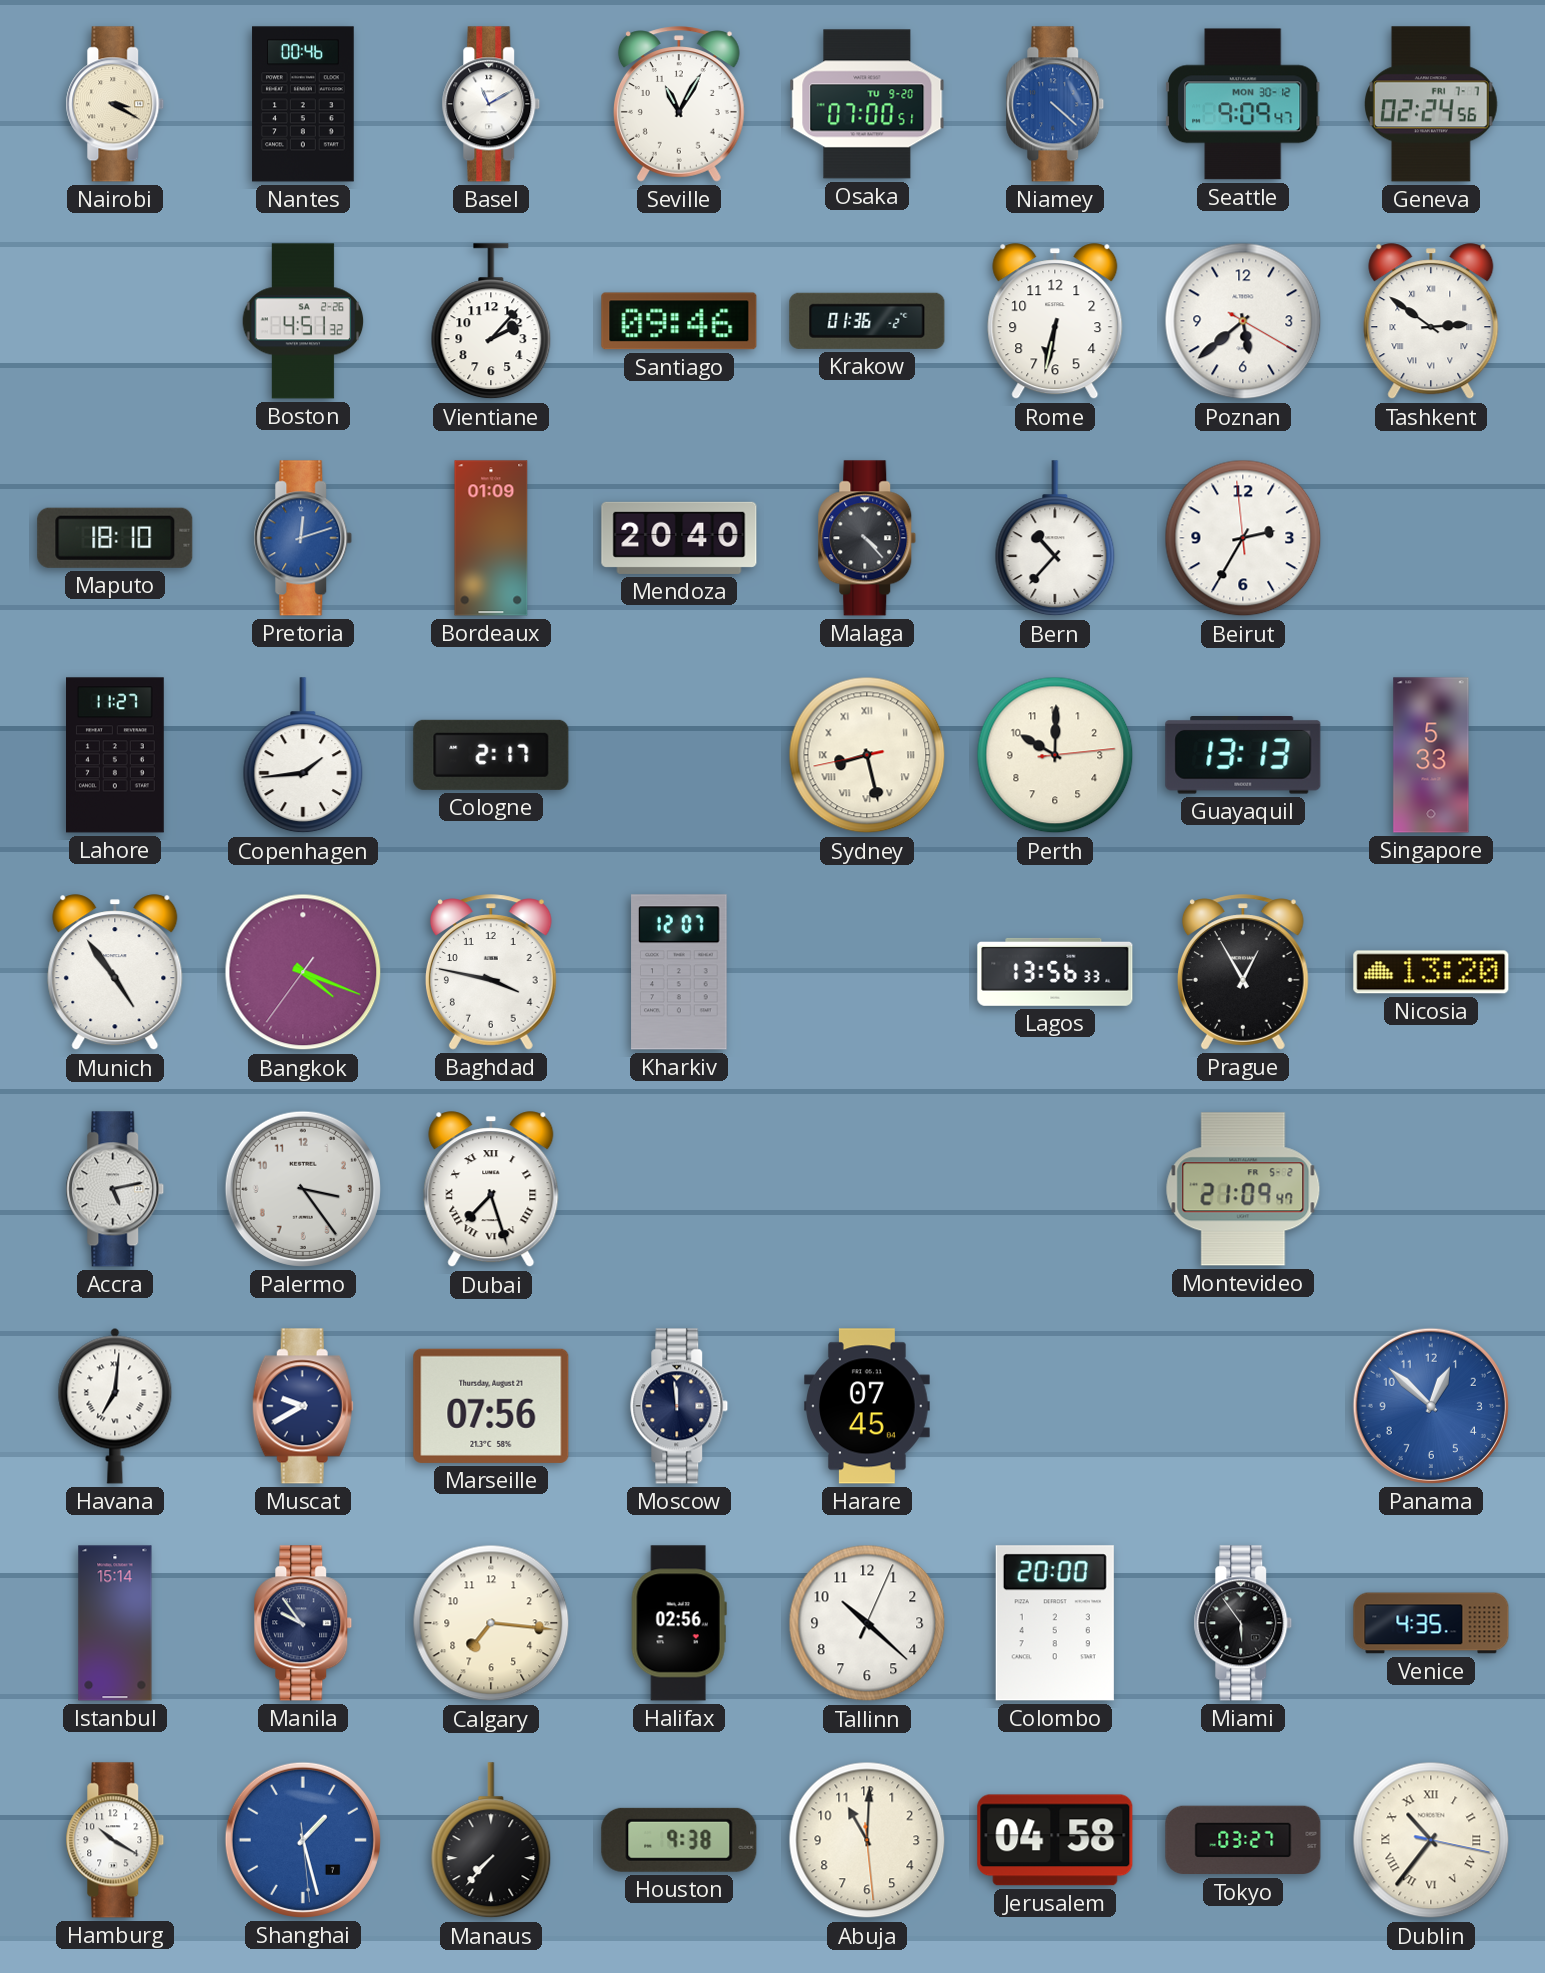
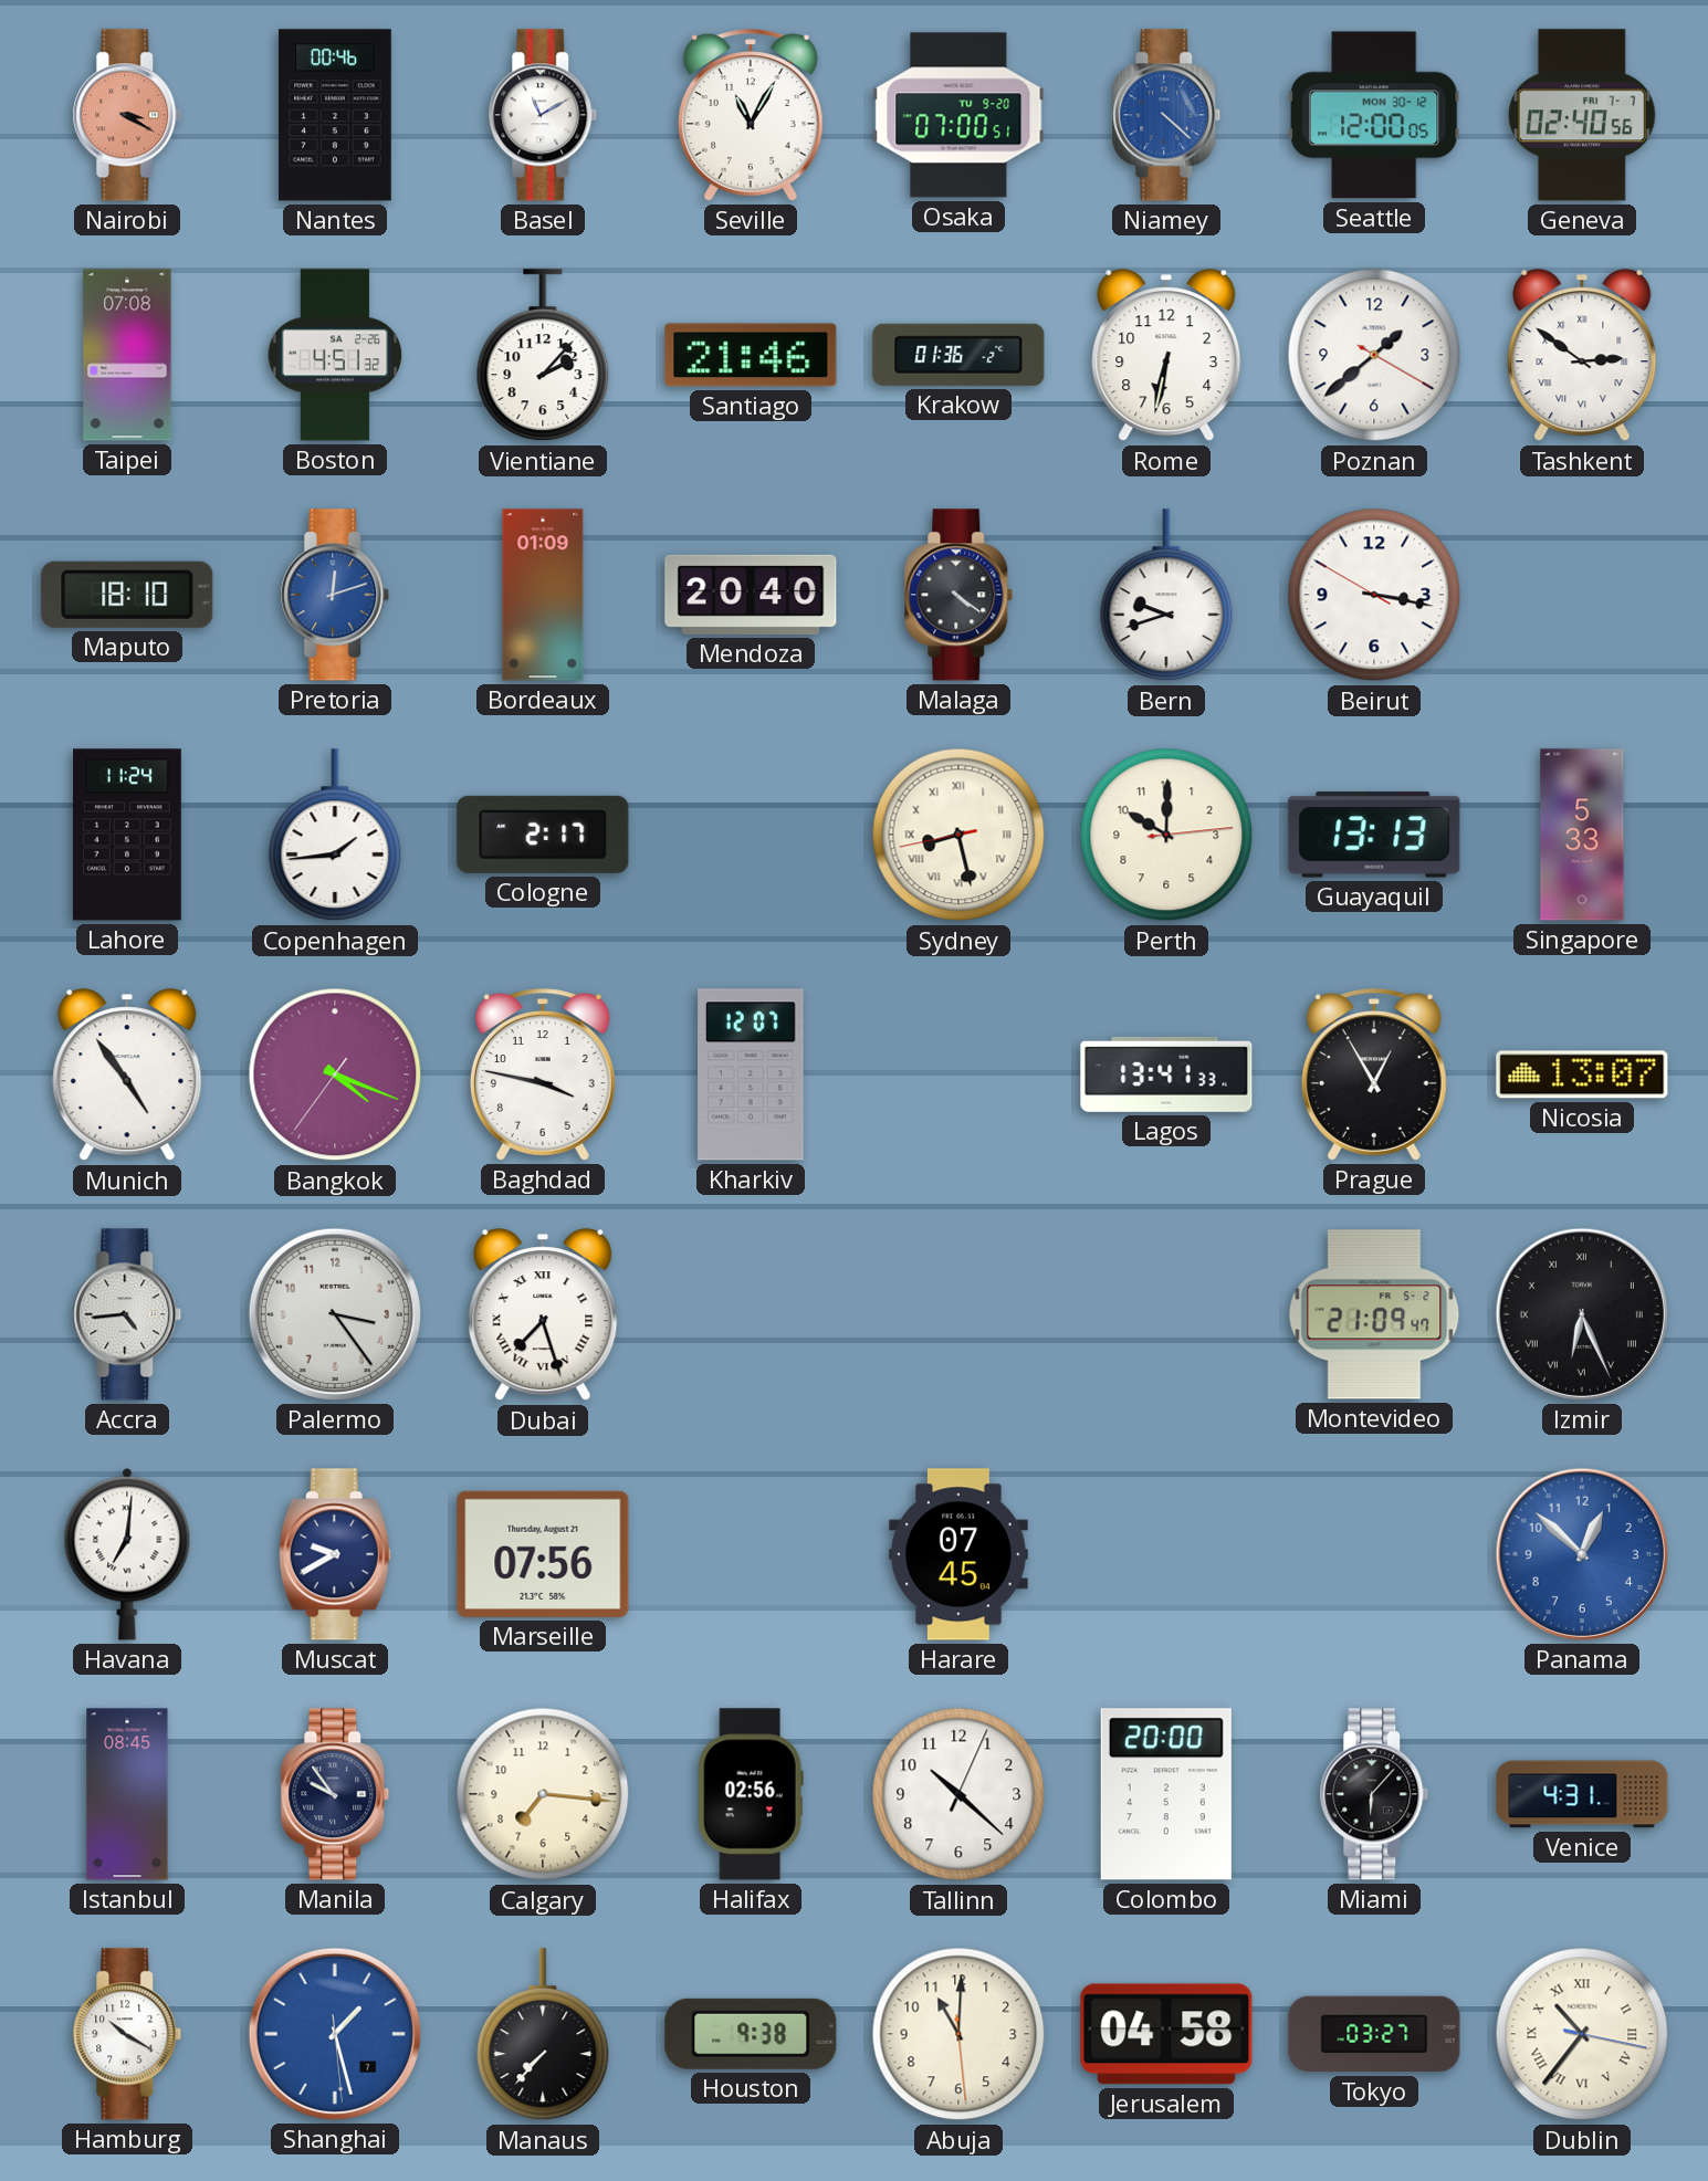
Nairobi dial: cream -> salmon (127, 115)
Seattle: 9:09 -> 12:00 (1374, 115)
Geneva: 02:24 -> 02:40 (1582, 115)
Taipei: none -> 07:08 (127, 355)
Santiago: 09:46 -> 21:46 (751, 355)
Poznan: 5:38 -> 1:38 (1374, 355)
Malaga: 4:23 -> 4:21 (958, 595)
Bern: 10:37 -> 9:42 (1166, 596)
Beirut: 2:34 -> 3:16 (1374, 595)
Lahore: 11:27 -> 11:24 (128, 835)
Lagos: 13:56 -> 13:41 (1166, 1074)
Nicosia: 13:20 -> 13:07 (1582, 1074)
Accra: 5:13 -> 4:44 (127, 1314)
Izmir: none -> 6:26 (1582, 1314)
Moscow: 11:59 -> none (679, 1406)
Istanbul: 15:14 -> 08:45 (127, 1794)
Miami: 5:54 -> 6:07 (1374, 1794)
Venice: 4:35 -> 4:31 (1582, 1794)
